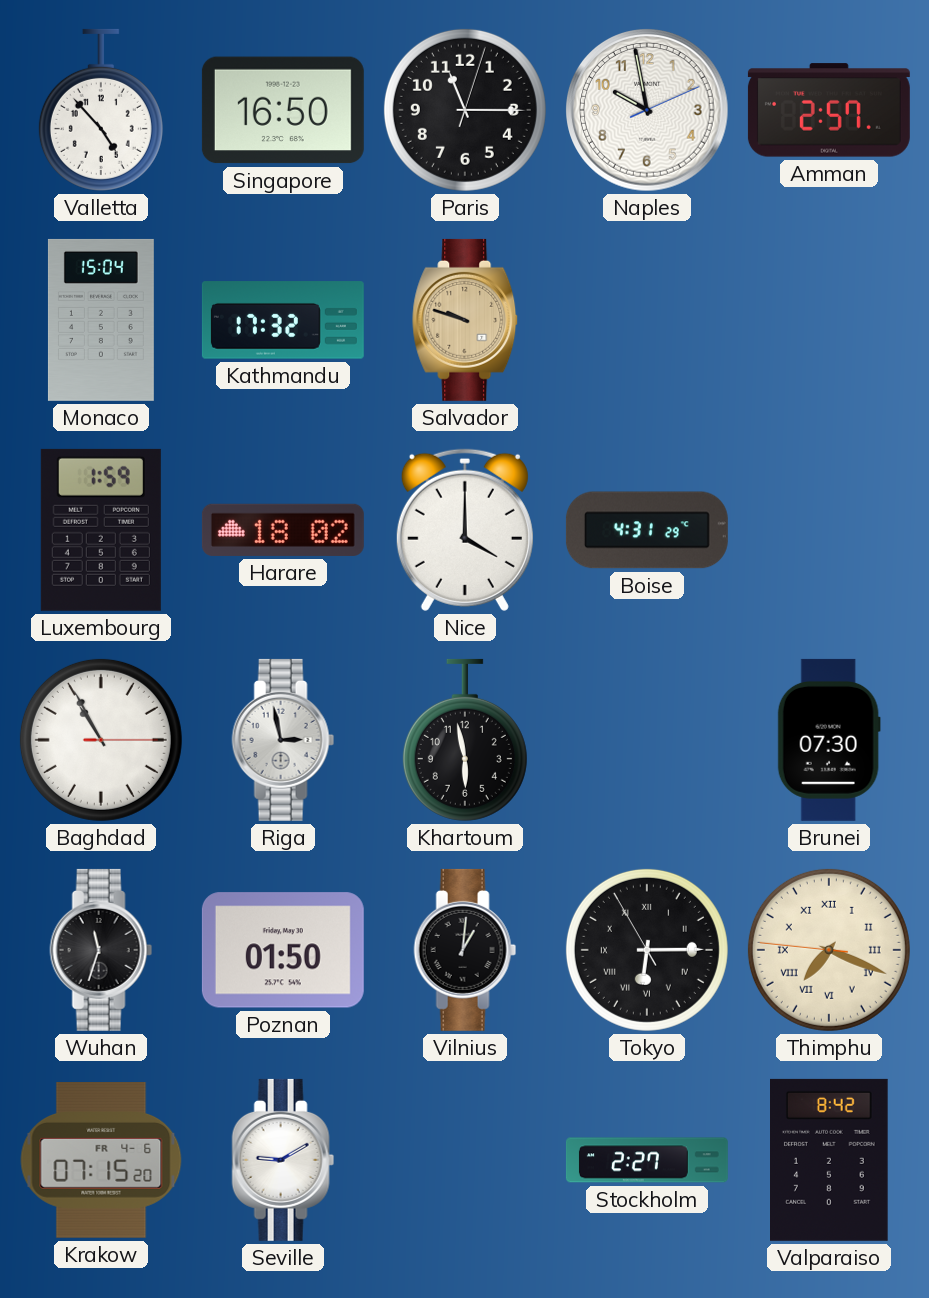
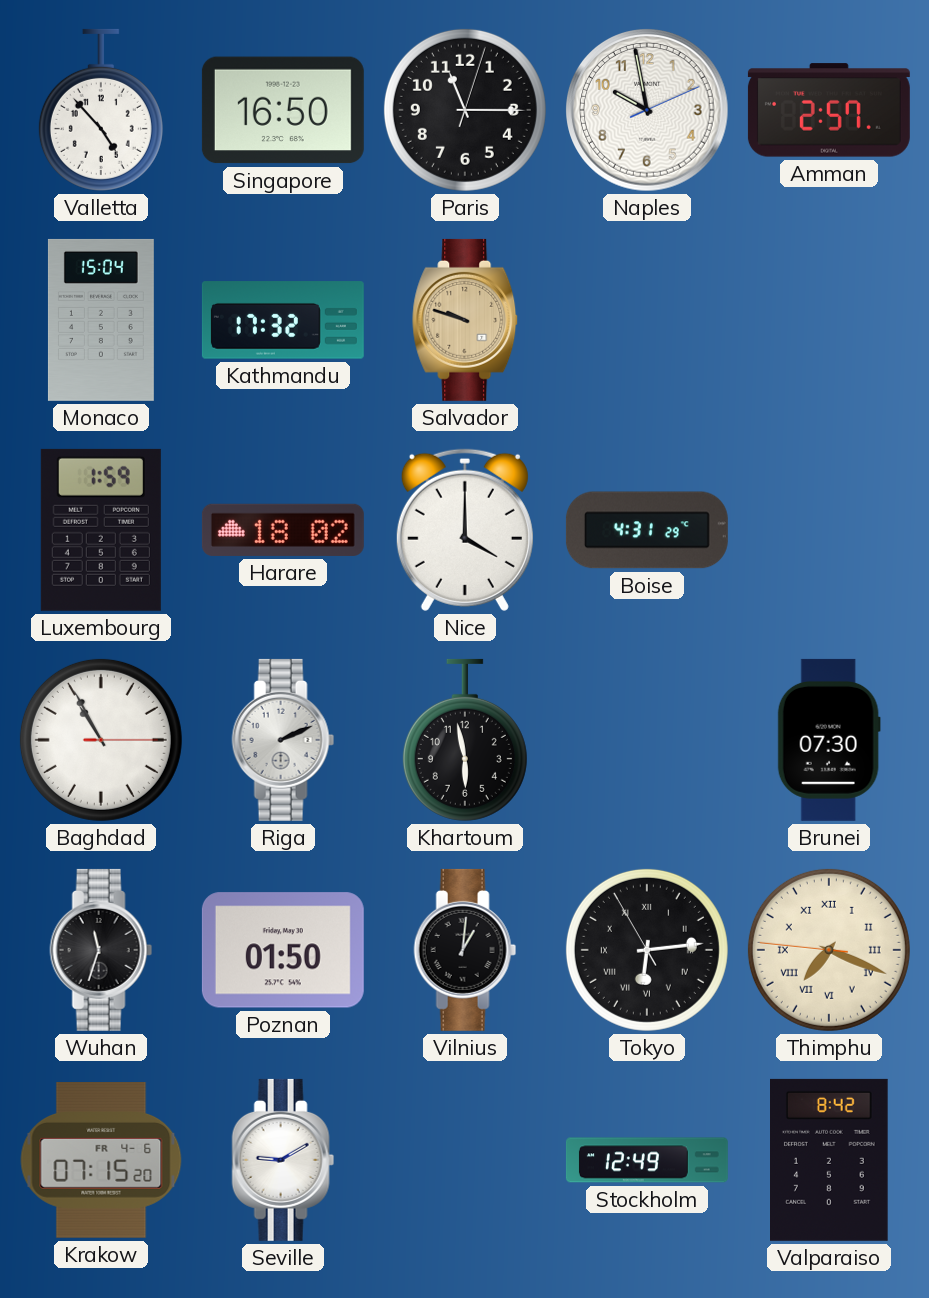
Riga: 2:58 -> 2:11 (283, 740)
Tokyo: 6:14 -> 6:13 (647, 950)
Stockholm: 2:27 -> 12:49 (647, 1160)
